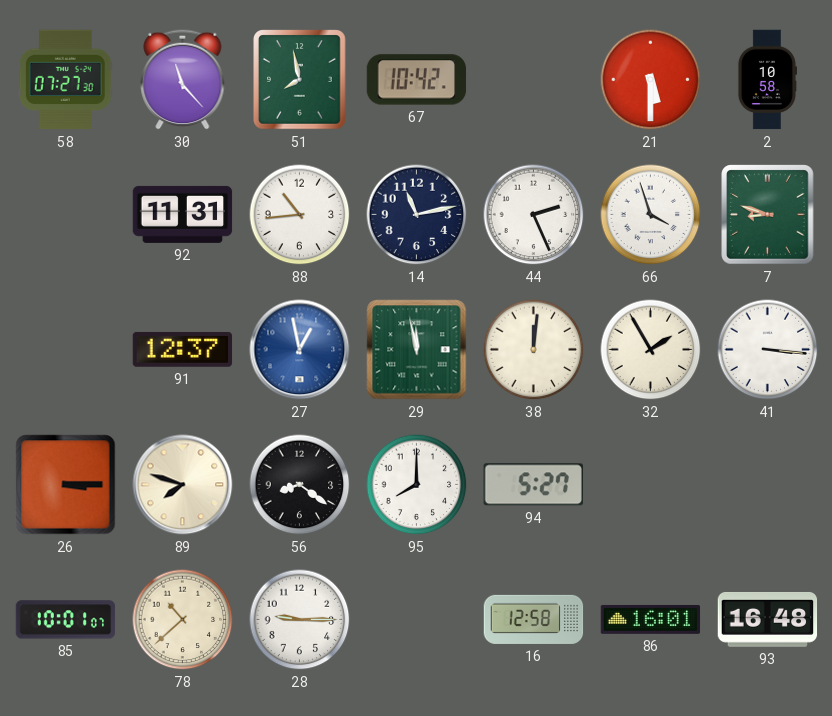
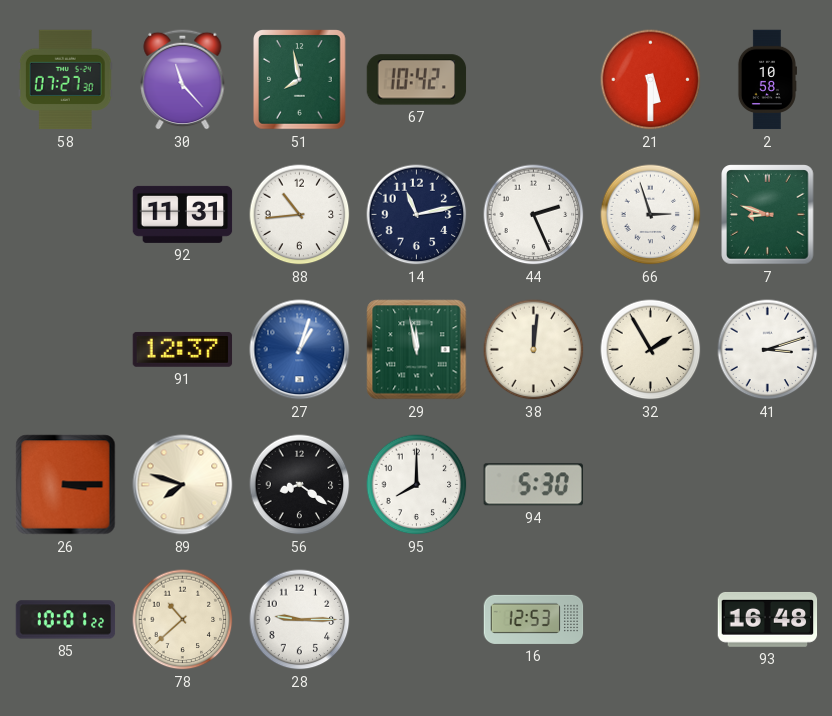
66: 3:57 -> 2:57 (651, 215)
27: 12:58 -> 1:03 (300, 350)
41: 3:16 -> 3:12 (768, 350)
94: 5:27 -> 5:30 (533, 485)
85: 10:01:07 -> 10:01:22 (66, 620)
16: 12:58 -> 12:53 (534, 619)
86: 16:01 -> none (651, 619)
